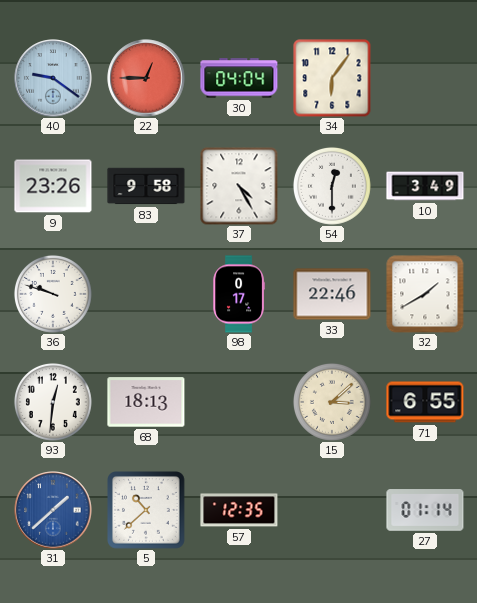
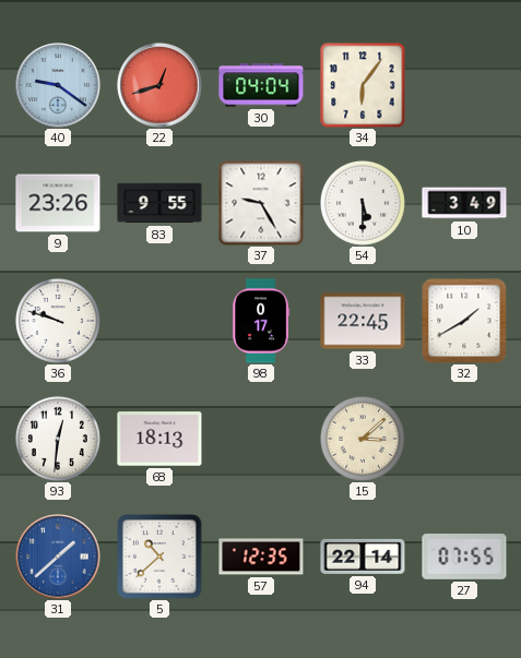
22: 12:45 -> 12:42 (159, 85)
83: 9:58 -> 9:55 (159, 203)
37: 4:25 -> 9:25 (261, 203)
54: 12:30 -> 5:30 (363, 203)
33: 22:46 -> 22:45 (363, 321)
71: 6:55 -> none (425, 402)
94: none -> 22:14 (363, 557)
27: 01:14 -> 07:55 (464, 557)
